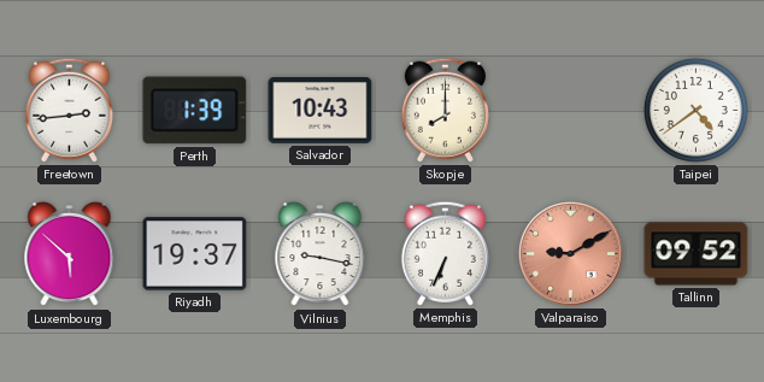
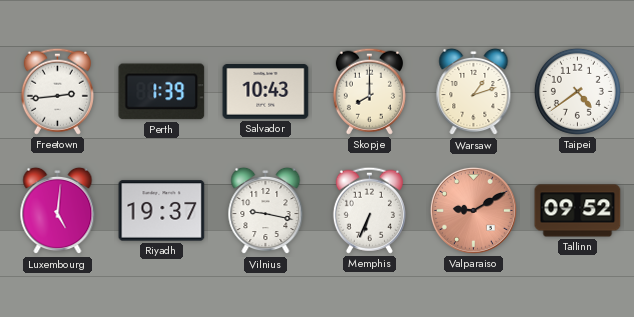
Warsaw: none -> 1:12 (474, 92)
Luxembourg: 5:52 -> 5:01 (58, 211)
